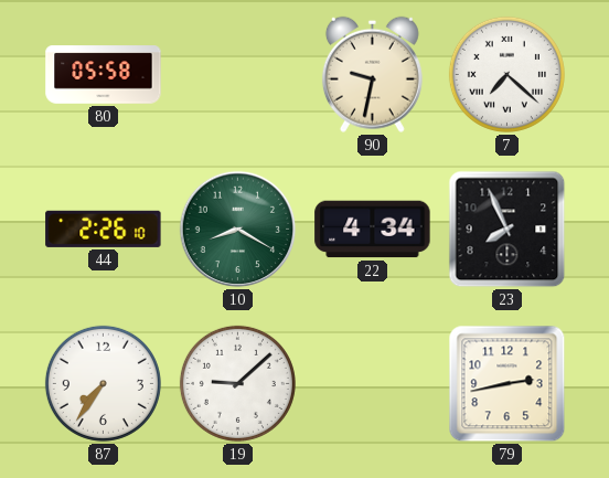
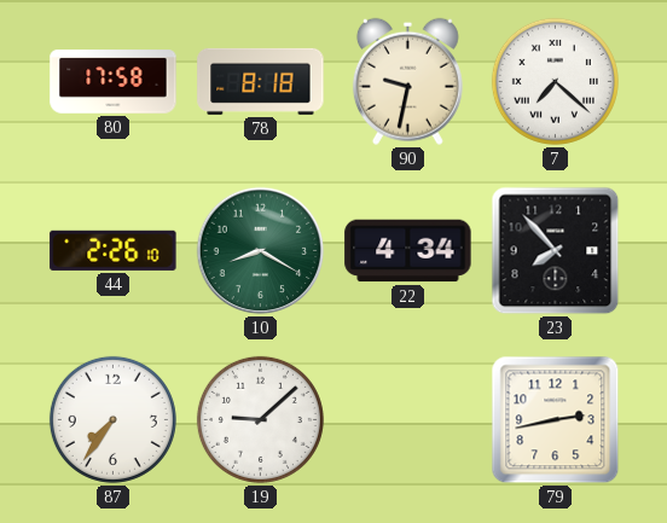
80: 05:58 -> 17:58 (114, 82)
78: none -> 8:18 (261, 81)
23: 7:56 -> 7:53 (556, 251)
